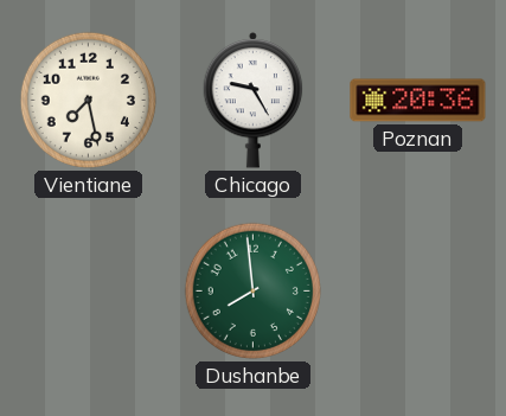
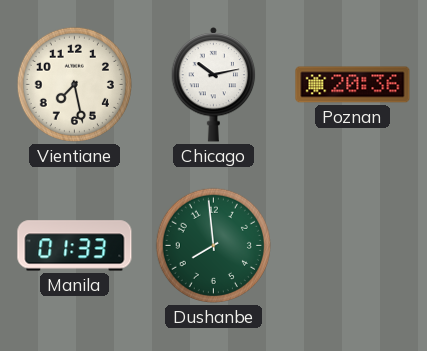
Chicago: 9:25 -> 10:13 (214, 84)
Manila: none -> 01:33 (75, 246)
